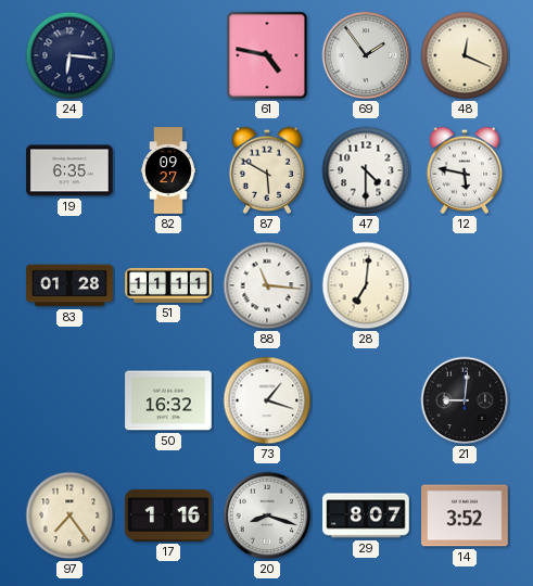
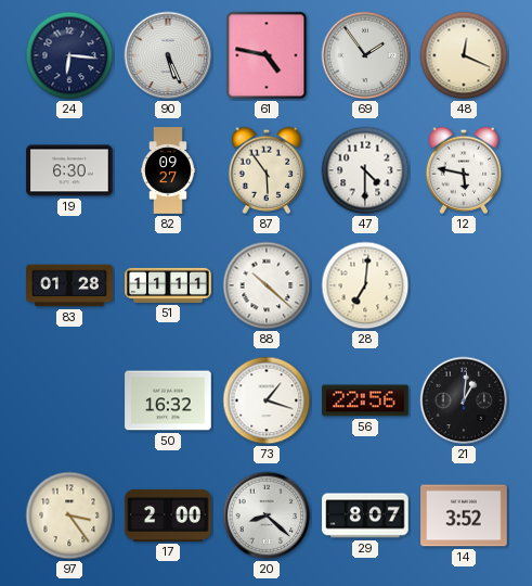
90: none -> 5:26 (168, 55)
19: 6:35 -> 6:30 (69, 170)
87: 5:50 -> 5:54 (267, 170)
88: 11:16 -> 10:22 (267, 285)
56: none -> 22:56 (365, 400)
21: 9:01 -> 1:01 (464, 400)
97: 7:24 -> 3:24 (69, 515)
17: 1:16 -> 2:00 (168, 515)
20: 8:18 -> 8:22 (267, 515)
